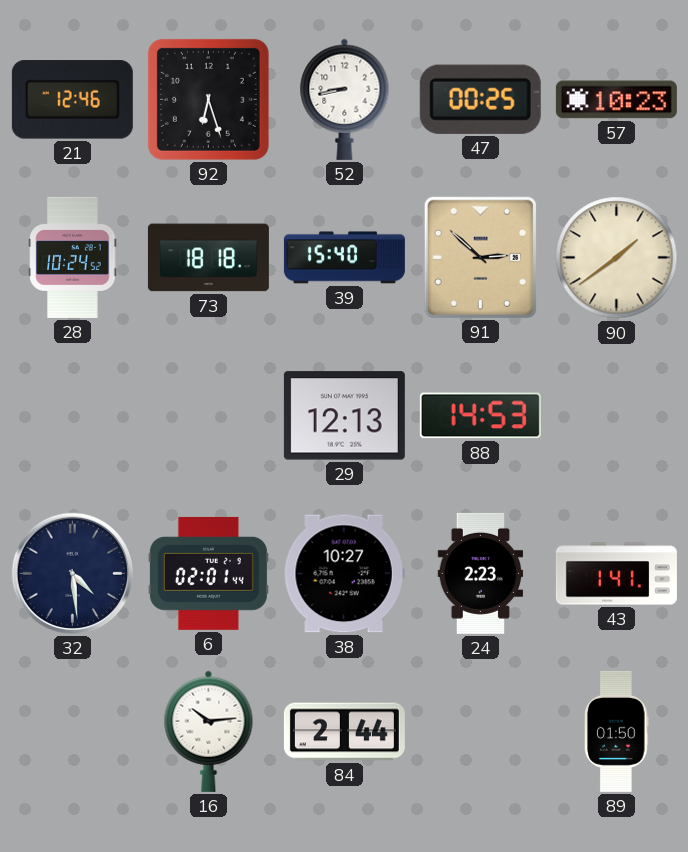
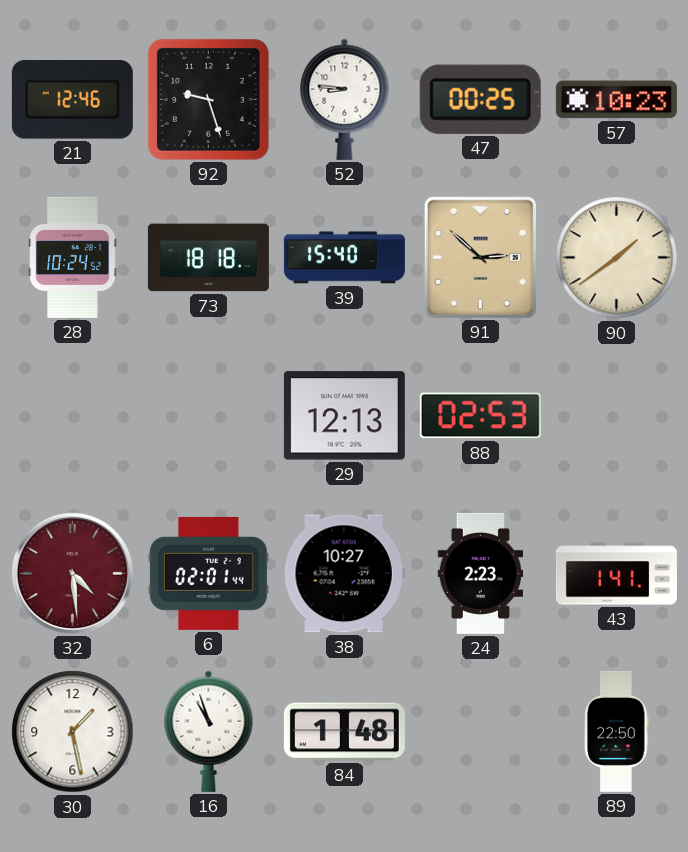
92: 6:27 -> 9:27 (208, 99)
52: 8:43 -> 8:46 (345, 99)
88: 14:53 -> 02:53 (480, 416)
32 dial: navy -> burgundy (72, 573)
30: none -> 1:28 (73, 732)
16: 10:14 -> 10:57 (209, 731)
84: 2:44 -> 1:48 (344, 732)
89: 01:50 -> 22:50 (617, 731)
